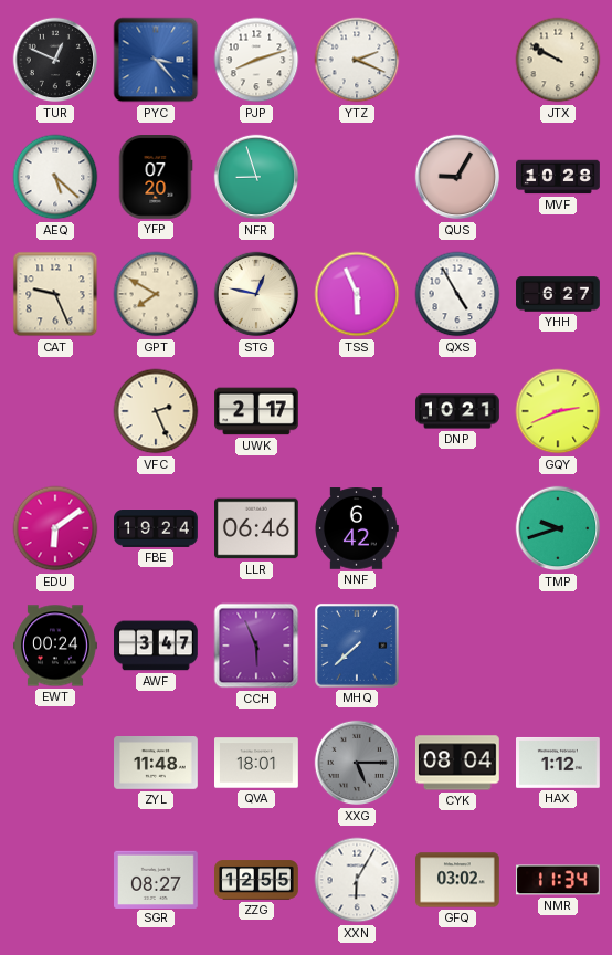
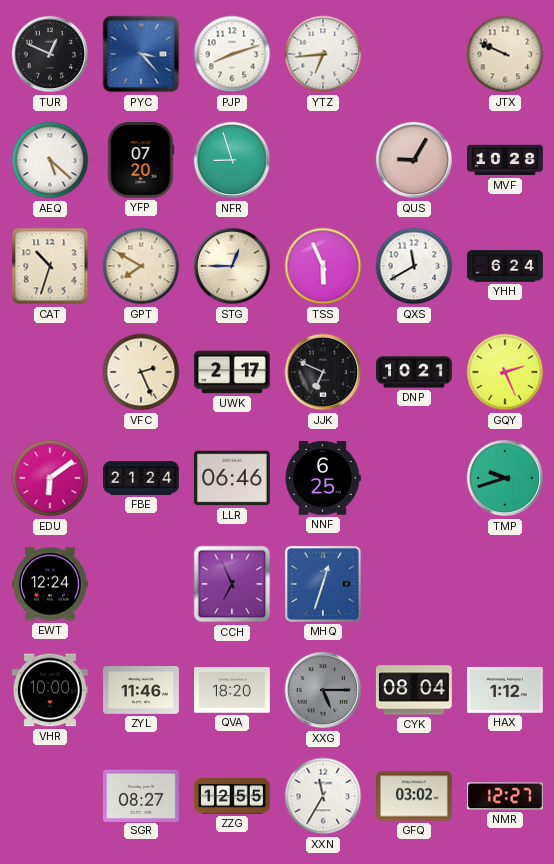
YTZ: 2:19 -> 6:44 (323, 54)
JTX: 9:50 -> 9:49 (505, 54)
CAT: 9:26 -> 10:33 (50, 266)
STG: 12:47 -> 12:45 (232, 266)
QXS: 4:55 -> 11:40 (414, 266)
YHH: 6:27 -> 6:24 (505, 266)
JJK: none -> 6:49 (323, 372)
GQY: 2:41 -> 2:26 (505, 372)
FBE: 19:24 -> 21:24 (142, 479)
NNF: 6:42 -> 6:25 (323, 478)
EWT: 00:24 -> 12:24 (51, 584)
AWF: 3:47 -> none (157, 646)
CCH: 5:56 -> 6:56 (232, 584)
MHQ: 7:38 -> 12:33 (323, 584)
VHR: none -> 10:00 (51, 690)
ZYL: 11:48 -> 11:46 (142, 690)
QVA: 18:01 -> 18:20 (233, 690)
XXN: 6:05 -> 11:35 (323, 796)
NMR: 11:34 -> 12:27 (506, 796)
